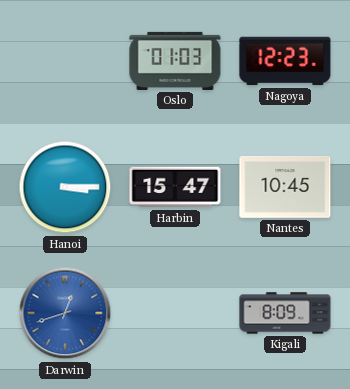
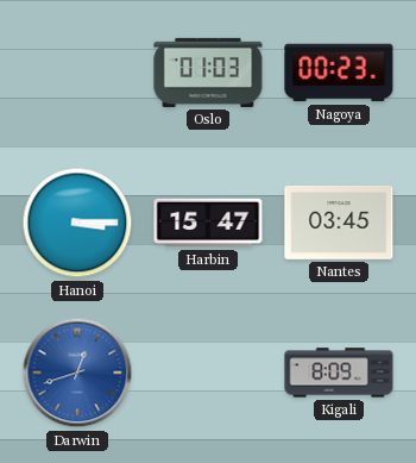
Nagoya: 12:23 -> 00:23 (339, 73)
Nantes: 10:45 -> 03:45 (339, 223)
